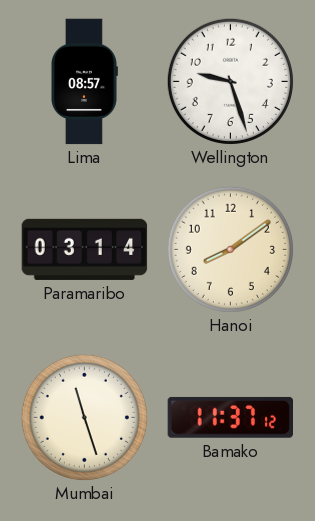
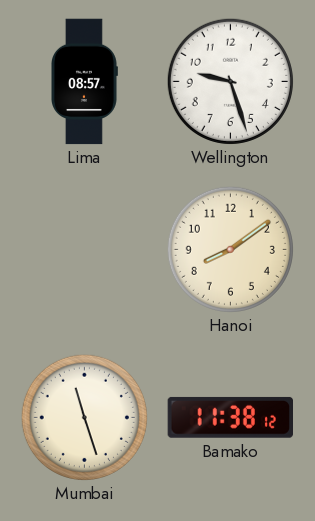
Paramaribo: 03:14 -> none (85, 249)
Bamako: 11:37 -> 11:38 (230, 417)
